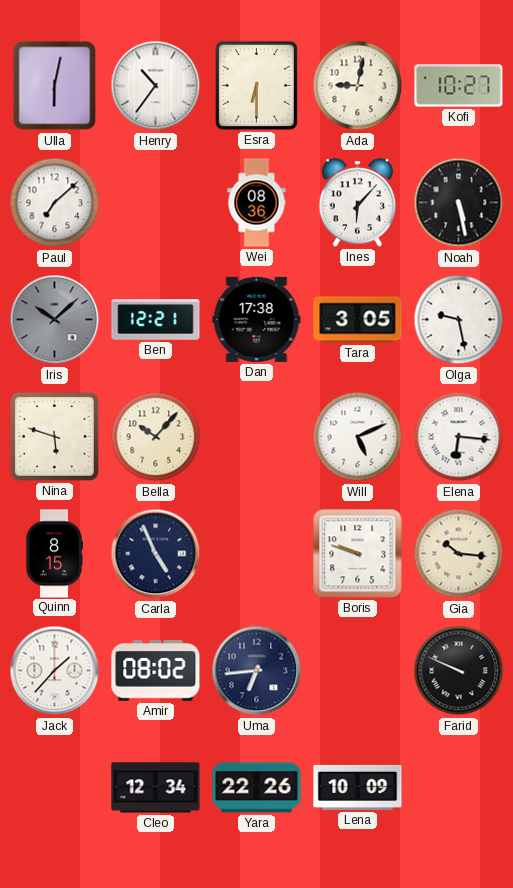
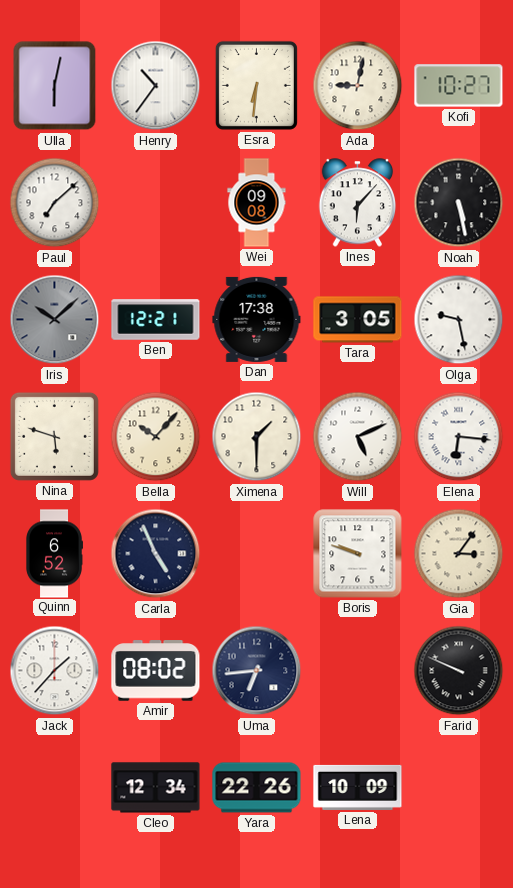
Esra: 6:30 -> 6:31 (256, 85)
Wei: 08:36 -> 09:08 (257, 203)
Ximena: none -> 1:30 (257, 437)
Quinn: 8:15 -> 6:52 (54, 554)
Gia: 10:16 -> 3:06 (459, 554)
